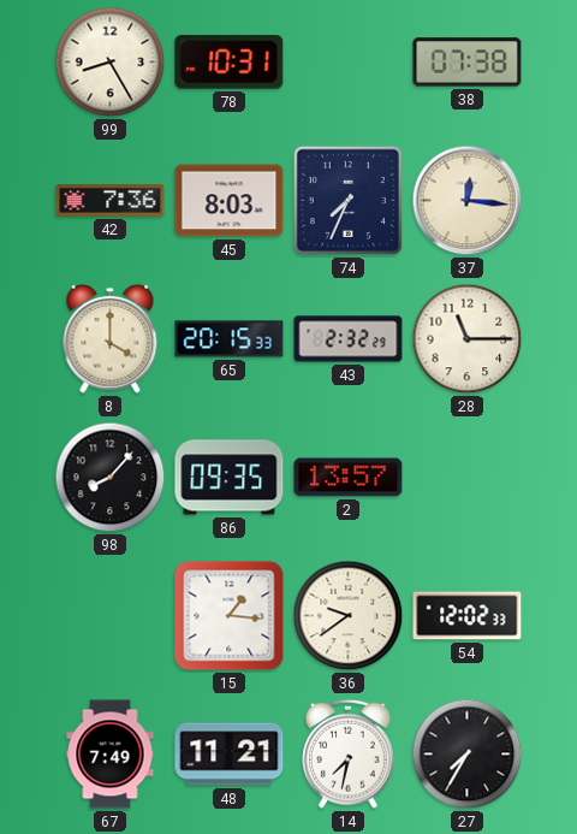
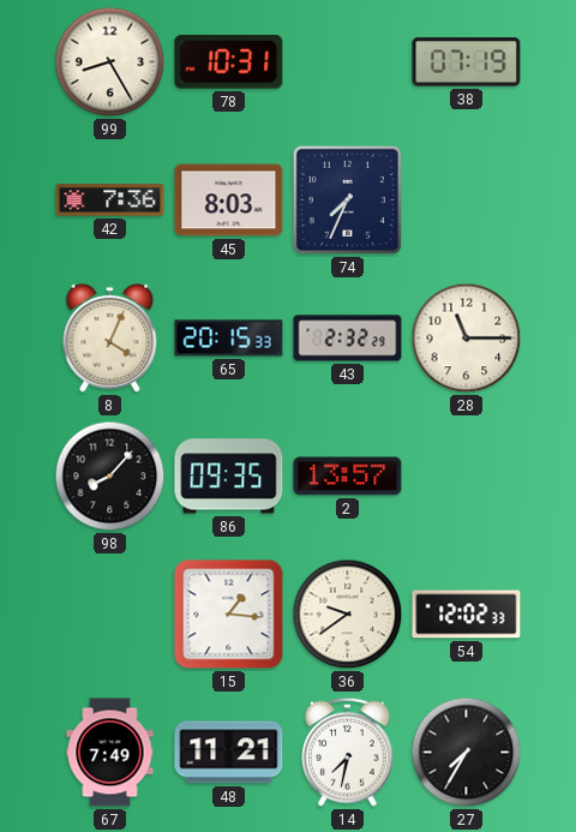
38: 07:38 -> 07:19 (467, 62)
37: 12:16 -> none (468, 201)
8: 4:00 -> 4:04 (110, 337)
